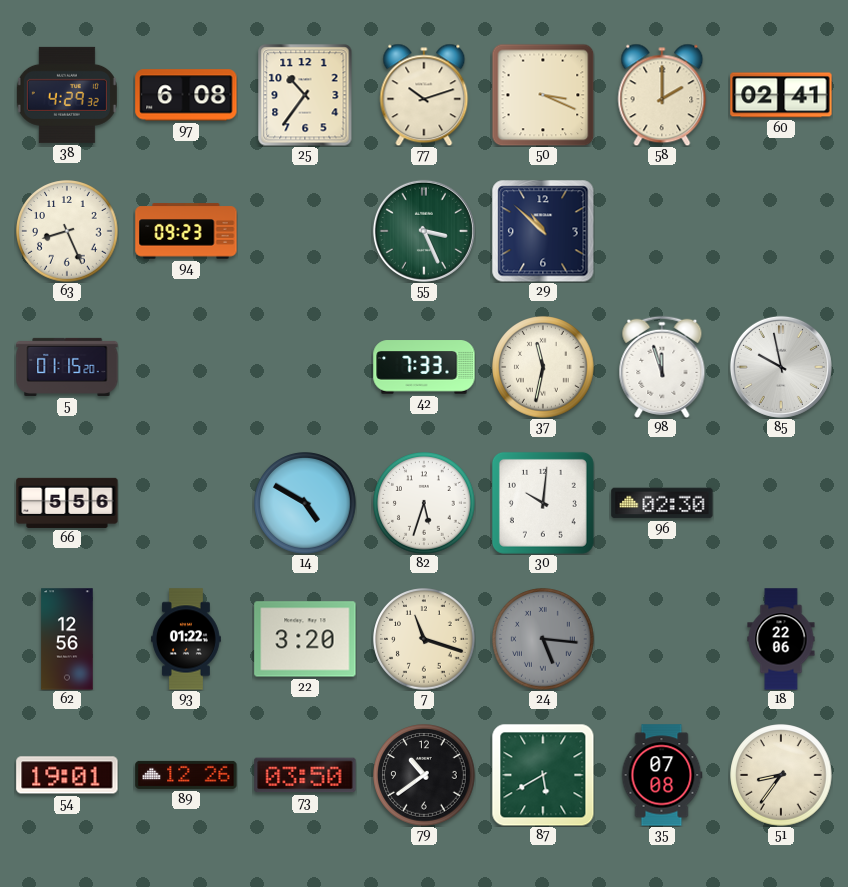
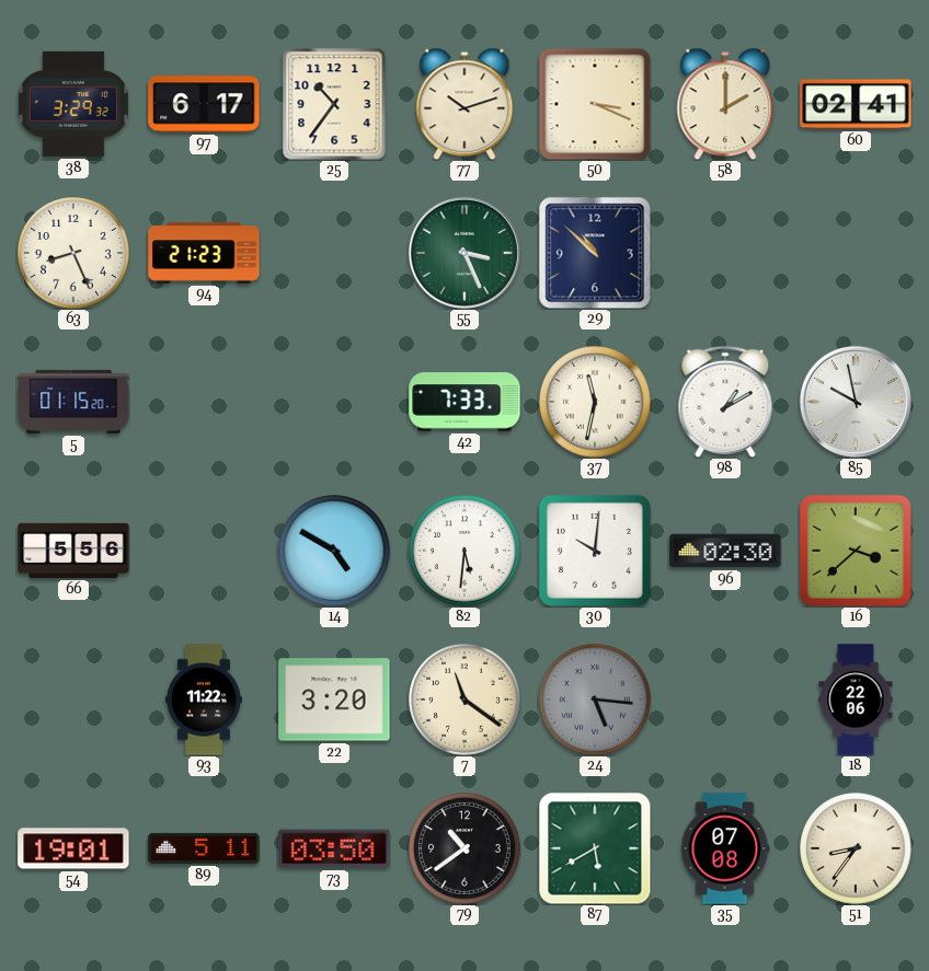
38: 4:29 -> 3:29 (73, 104)
97: 6:08 -> 6:17 (204, 104)
94: 09:23 -> 21:23 (204, 253)
98: 11:57 -> 1:10 (725, 402)
82: 5:33 -> 5:31 (464, 551)
16: none -> 3:38 (856, 551)
62: 12:56 -> none (67, 639)
93: 01:22 -> 11:22 (204, 700)
7: 11:18 -> 11:21 (464, 700)
89: 12:26 -> 5:11 (204, 848)
